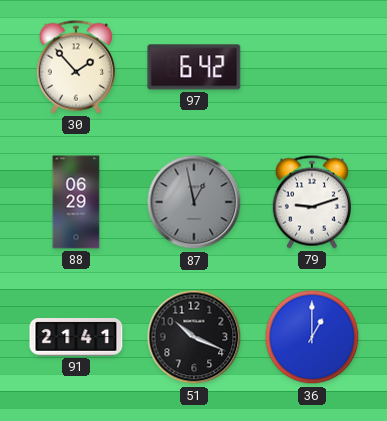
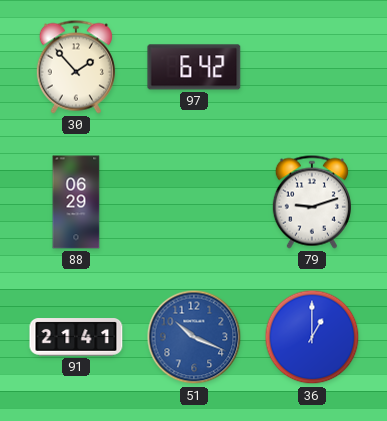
87: 12:58 -> none (194, 202)
51 dial: black -> blue (194, 337)
